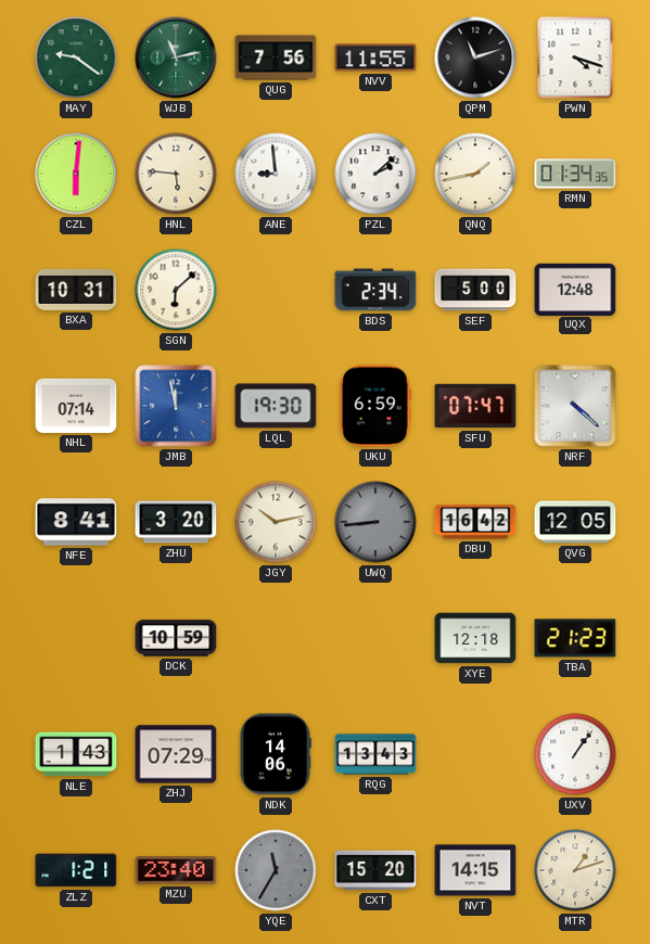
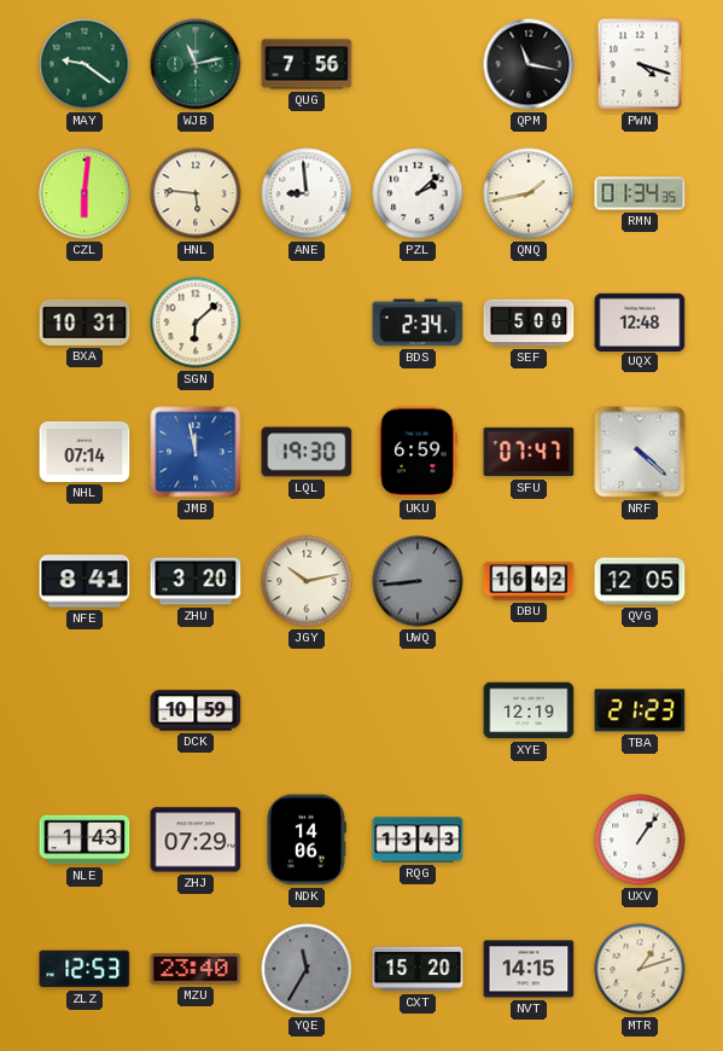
NVV: 11:55 -> none (375, 58)
QPM: 11:12 -> 11:17 (529, 64)
XYE: 12:18 -> 12:19 (529, 710)
ZLZ: 1:21 -> 12:53 (84, 969)
